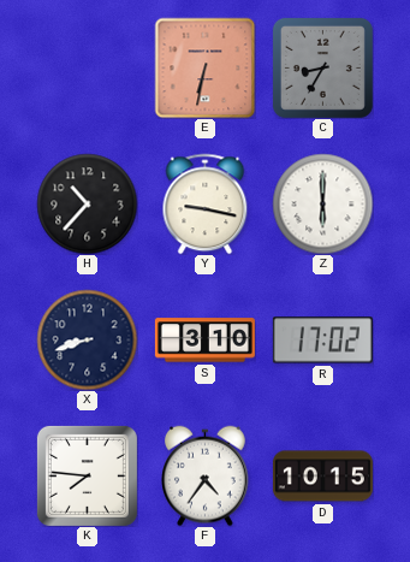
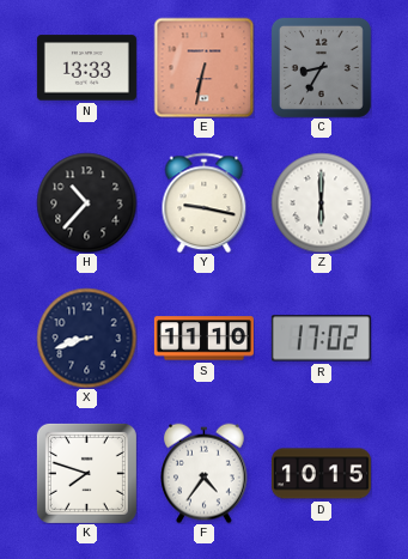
N: none -> 13:33 (86, 68)
S: 3:10 -> 11:10 (203, 339)
K: 7:46 -> 7:48 (86, 473)
